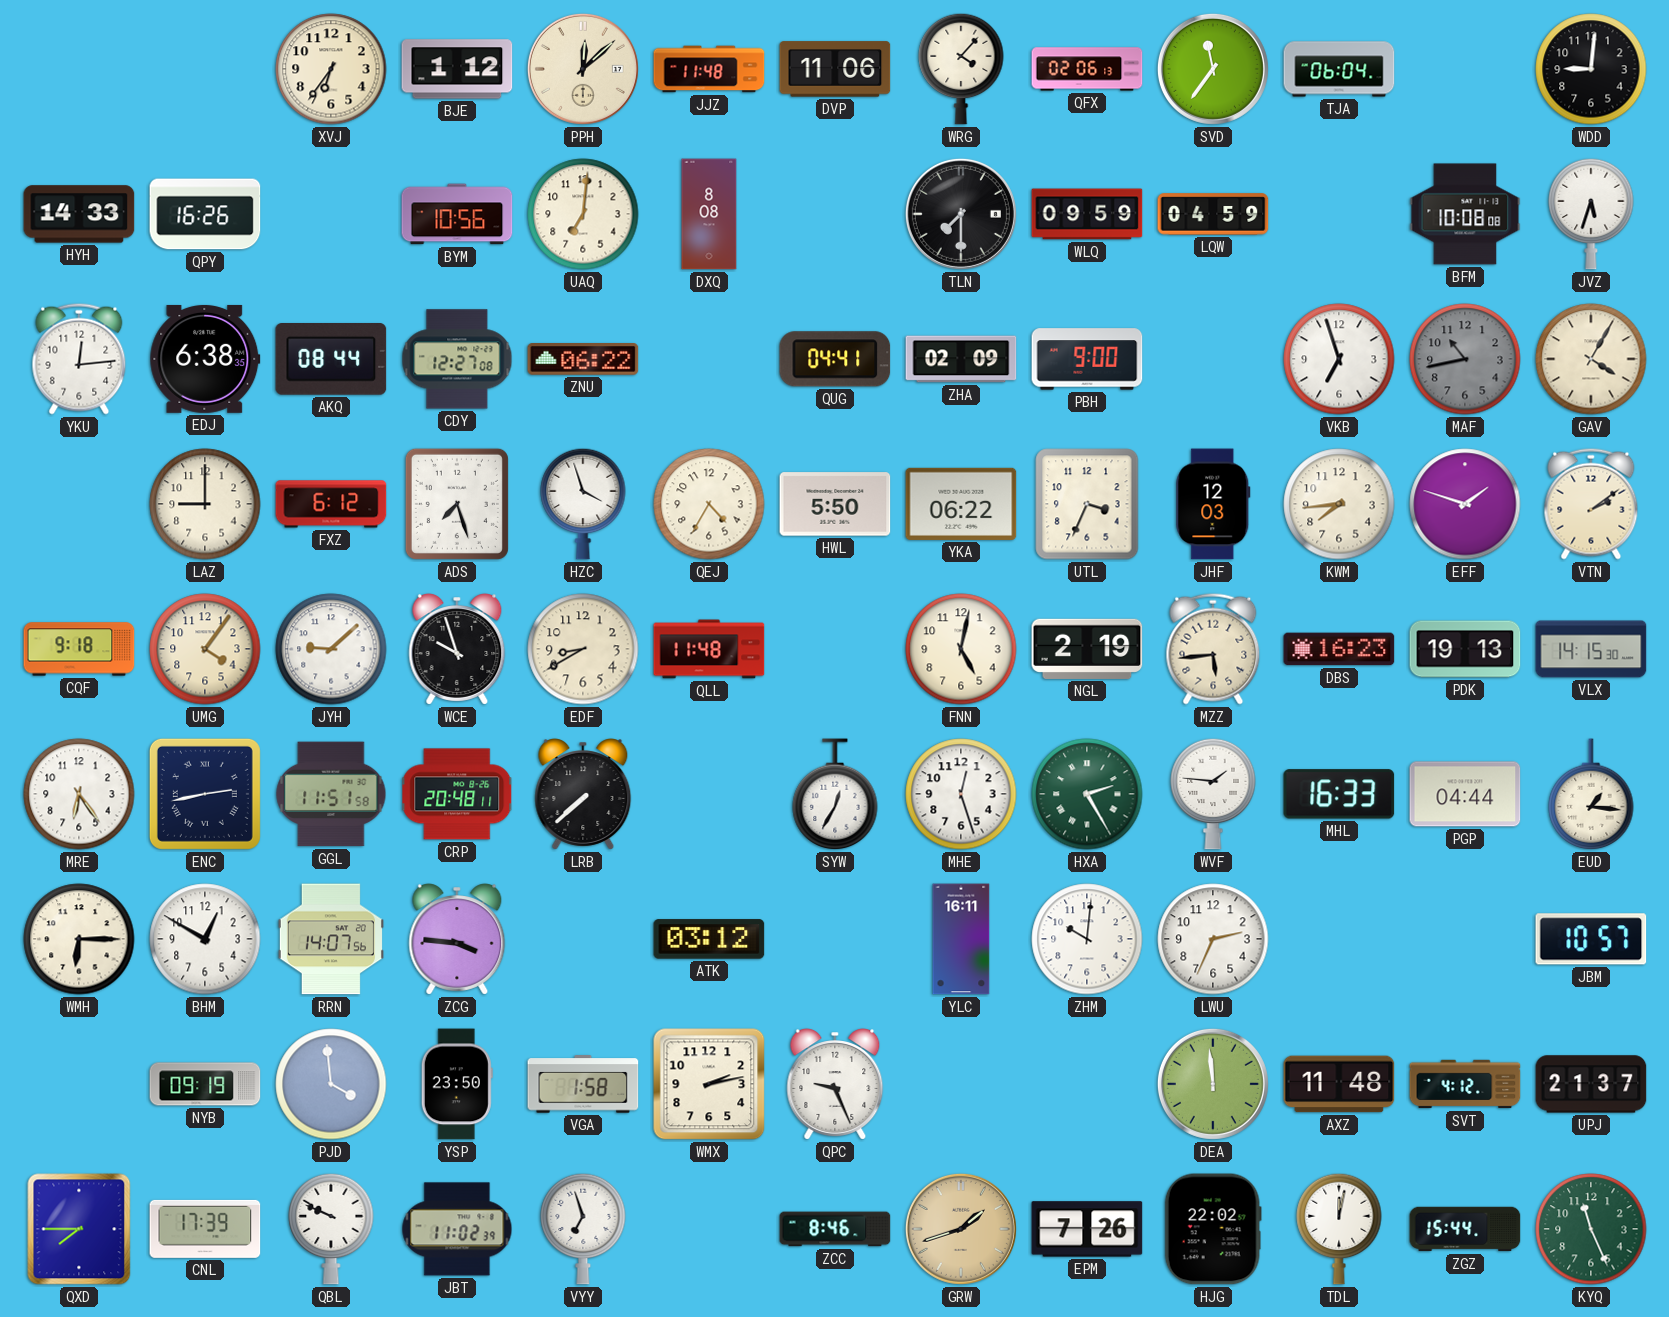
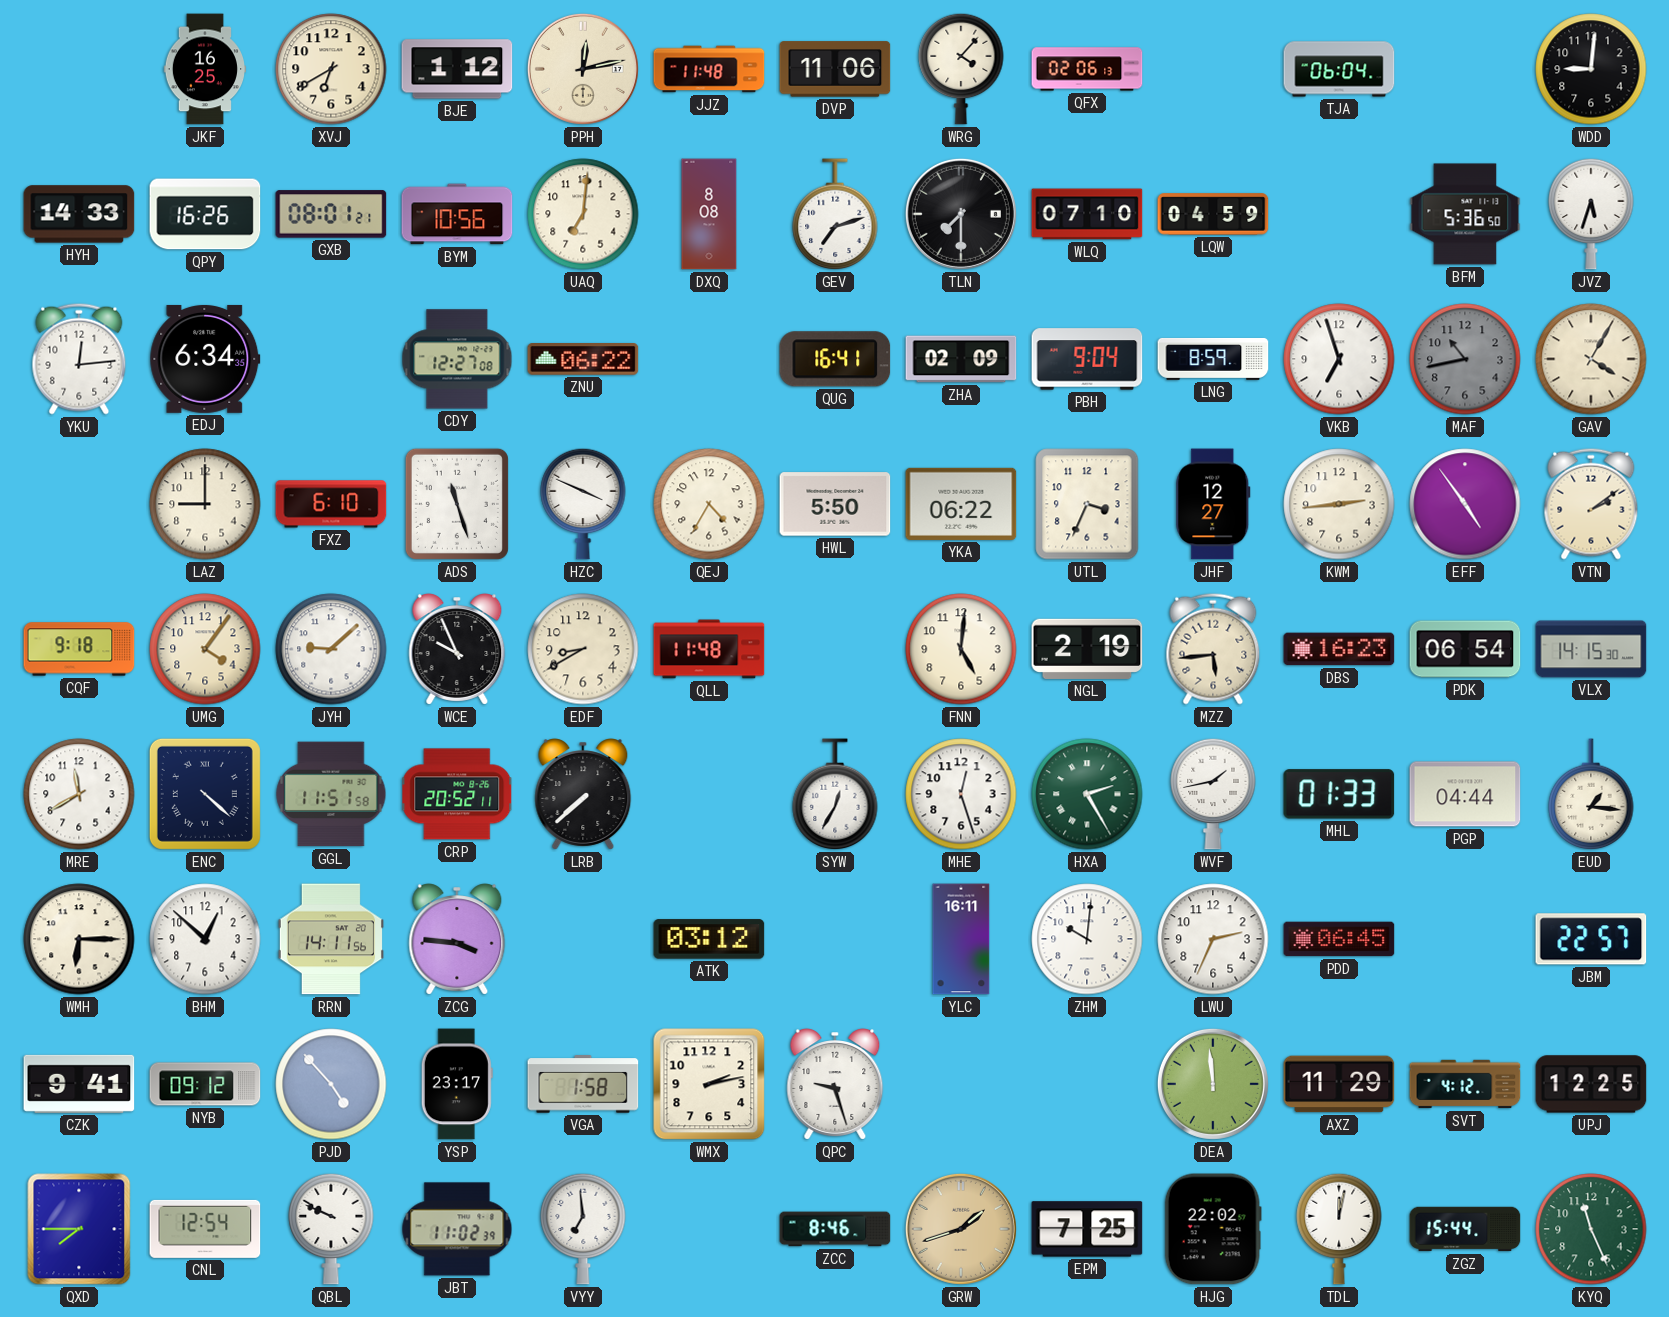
JKF: none -> 16:25 (204, 69)
XVJ: 6:36 -> 6:40 (331, 69)
PPH: 12:08 -> 12:13 (583, 69)
SVD: 11:36 -> none (1213, 69)
GXB: none -> 08:01 (331, 214)
GEV: none -> 7:12 (835, 215)
WLQ: 09:59 -> 07:10 (1087, 214)
BFM: 10:08 -> 5:36 (1465, 214)
EDJ: 6:38 -> 6:34 (205, 359)
AKQ: 08:44 -> none (331, 360)
QUG: 04:41 -> 16:41 (835, 359)
PBH: 9:00 -> 9:04 (1087, 359)
LNG: none -> 8:59 (1213, 359)
FXZ: 6:12 -> 6:10 (331, 504)
ADS: 7:27 -> 11:27 (457, 504)
HZC: 3:57 -> 3:49 (583, 504)
JHF: 12:03 -> 12:27 (1213, 504)
KWM: 7:44 -> 2:44 (1339, 504)
EFF: 1:48 -> 4:54 (1465, 504)
WCE: 9:57 -> 9:56 (457, 649)
FNN: 5:02 -> 5:01 (961, 649)
PDK: 19:13 -> 06:54 (1465, 649)
MRE: 6:24 -> 11:40 (79, 794)
ENC: 2:43 -> 4:22 (205, 794)
CRP: 20:48 -> 20:52 (457, 794)
WVF: 1:46 -> 1:43 (1213, 794)
MHL: 16:33 -> 01:33 (1339, 794)
BHM: 12:50 -> 12:52 (205, 939)
RRN: 14:07 -> 14:11 (331, 939)
PDD: none -> 06:45 (1339, 939)
JBM: 10:57 -> 22:57 (1591, 939)
CZK: none -> 9:41 (79, 1084)
NYB: 09:19 -> 09:12 (205, 1084)
PJD: 3:59 -> 4:53 (331, 1084)
YSP: 23:50 -> 23:17 (457, 1084)
QPC: 9:26 -> 9:27 (835, 1084)
AXZ: 11:48 -> 11:29 (1339, 1084)
UPJ: 21:37 -> 12:25 (1591, 1084)
CNL: 17:39 -> 12:54 (205, 1229)
VYY: 6:57 -> 6:59 (583, 1229)
EPM: 7:26 -> 7:25 (1087, 1229)
